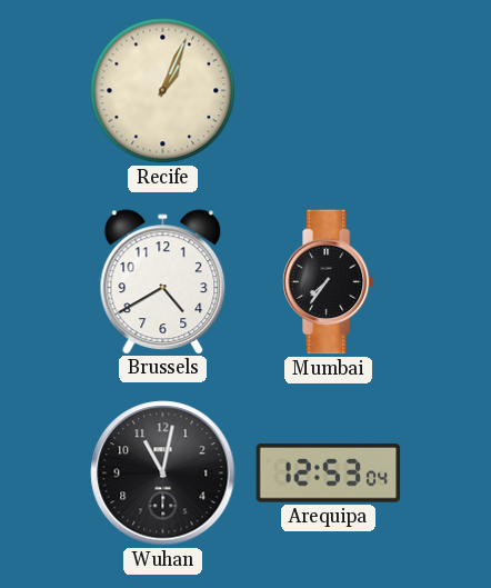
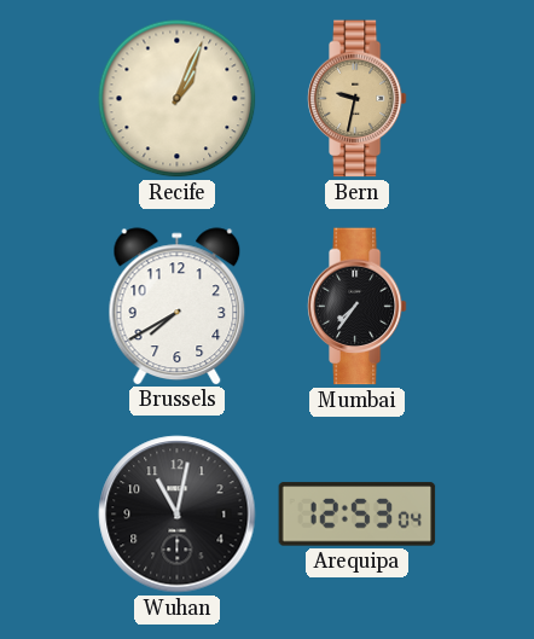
Bern: none -> 9:32 (356, 99)
Brussels: 4:40 -> 7:40 (178, 306)
